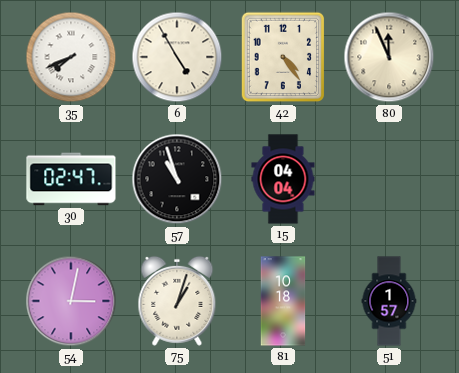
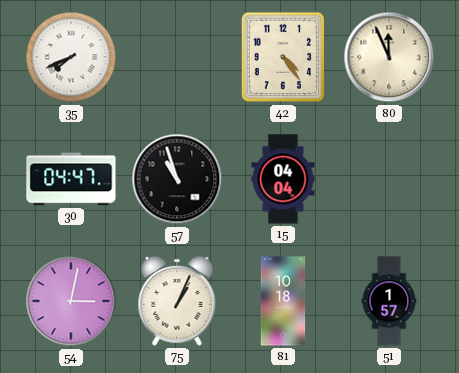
6: 4:55 -> none (177, 57)
30: 02:47 -> 04:47 (71, 179)
75: 1:03 -> 1:04 (177, 301)
